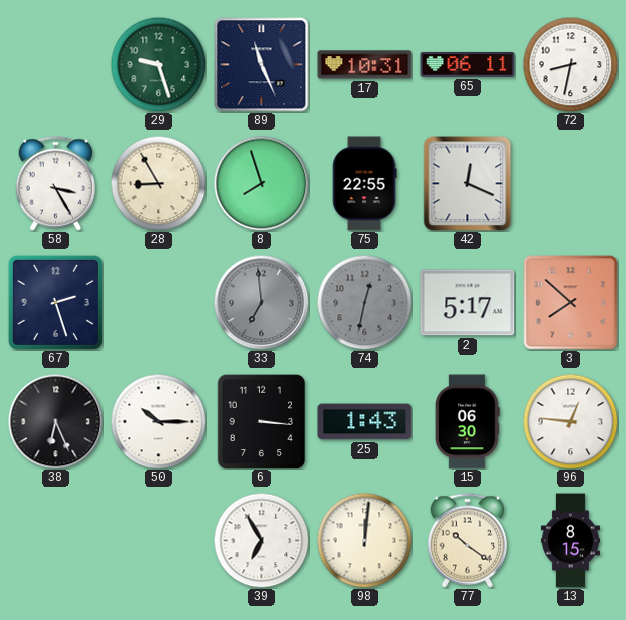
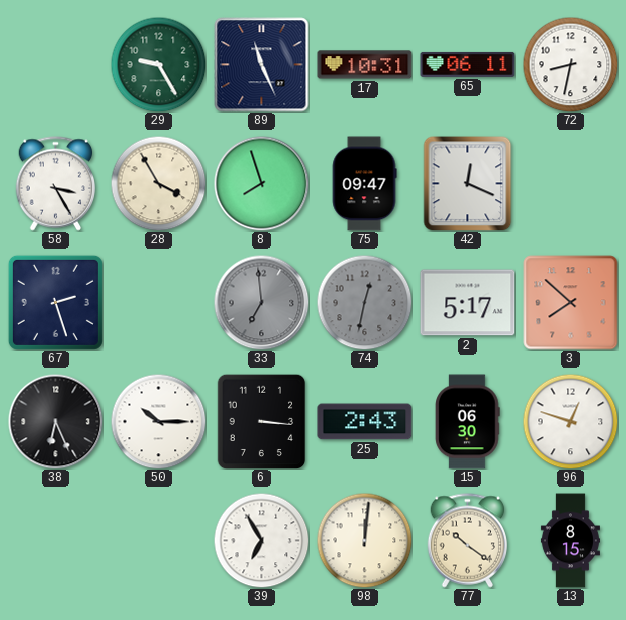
29: 9:27 -> 9:25 (158, 64)
28: 8:55 -> 3:55 (158, 183)
75: 22:55 -> 09:47 (364, 184)
25: 1:43 -> 2:43 (365, 422)
96: 12:46 -> 12:48 (570, 421)
